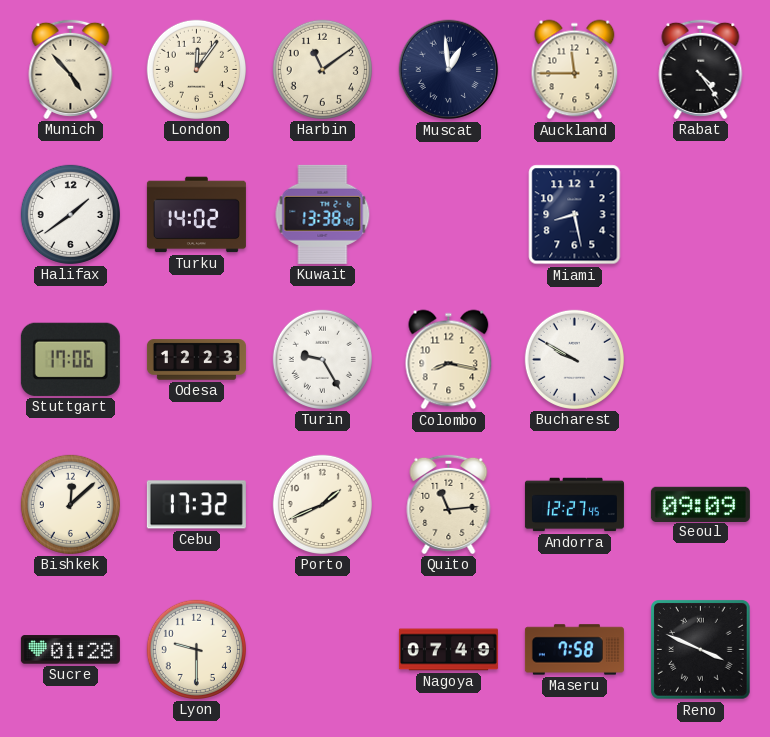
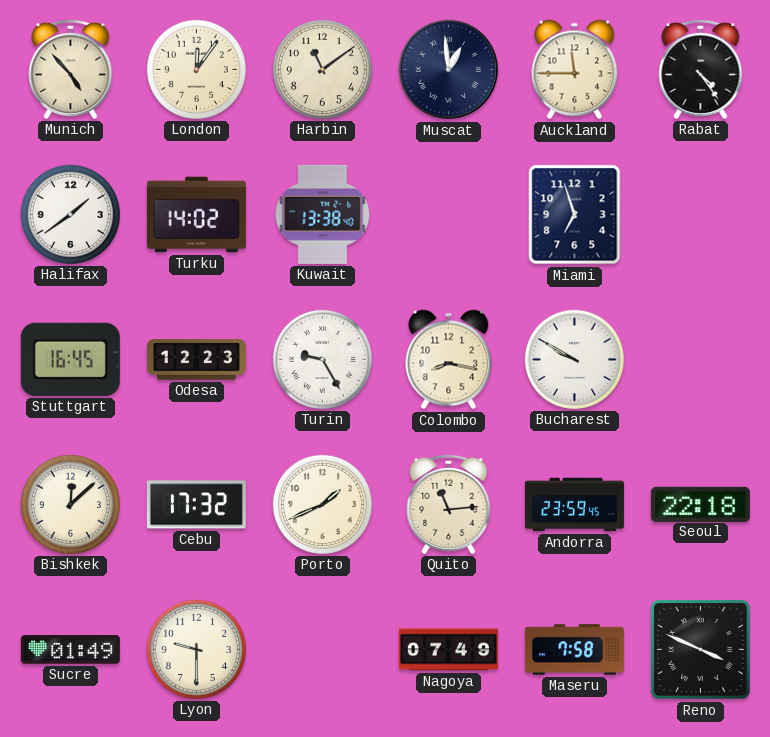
Miami: 8:28 -> 6:57 (575, 215)
Stuttgart: 17:06 -> 16:45 (70, 359)
Andorra: 12:27 -> 23:59 (574, 505)
Seoul: 09:09 -> 22:18 (700, 504)
Sucre: 01:28 -> 01:49 (70, 650)
